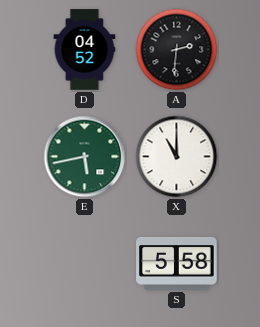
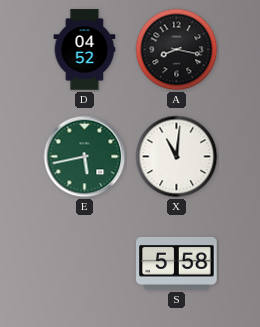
A: 2:31 -> 8:17 (177, 50)
X: 11:00 -> 11:01 (177, 157)
